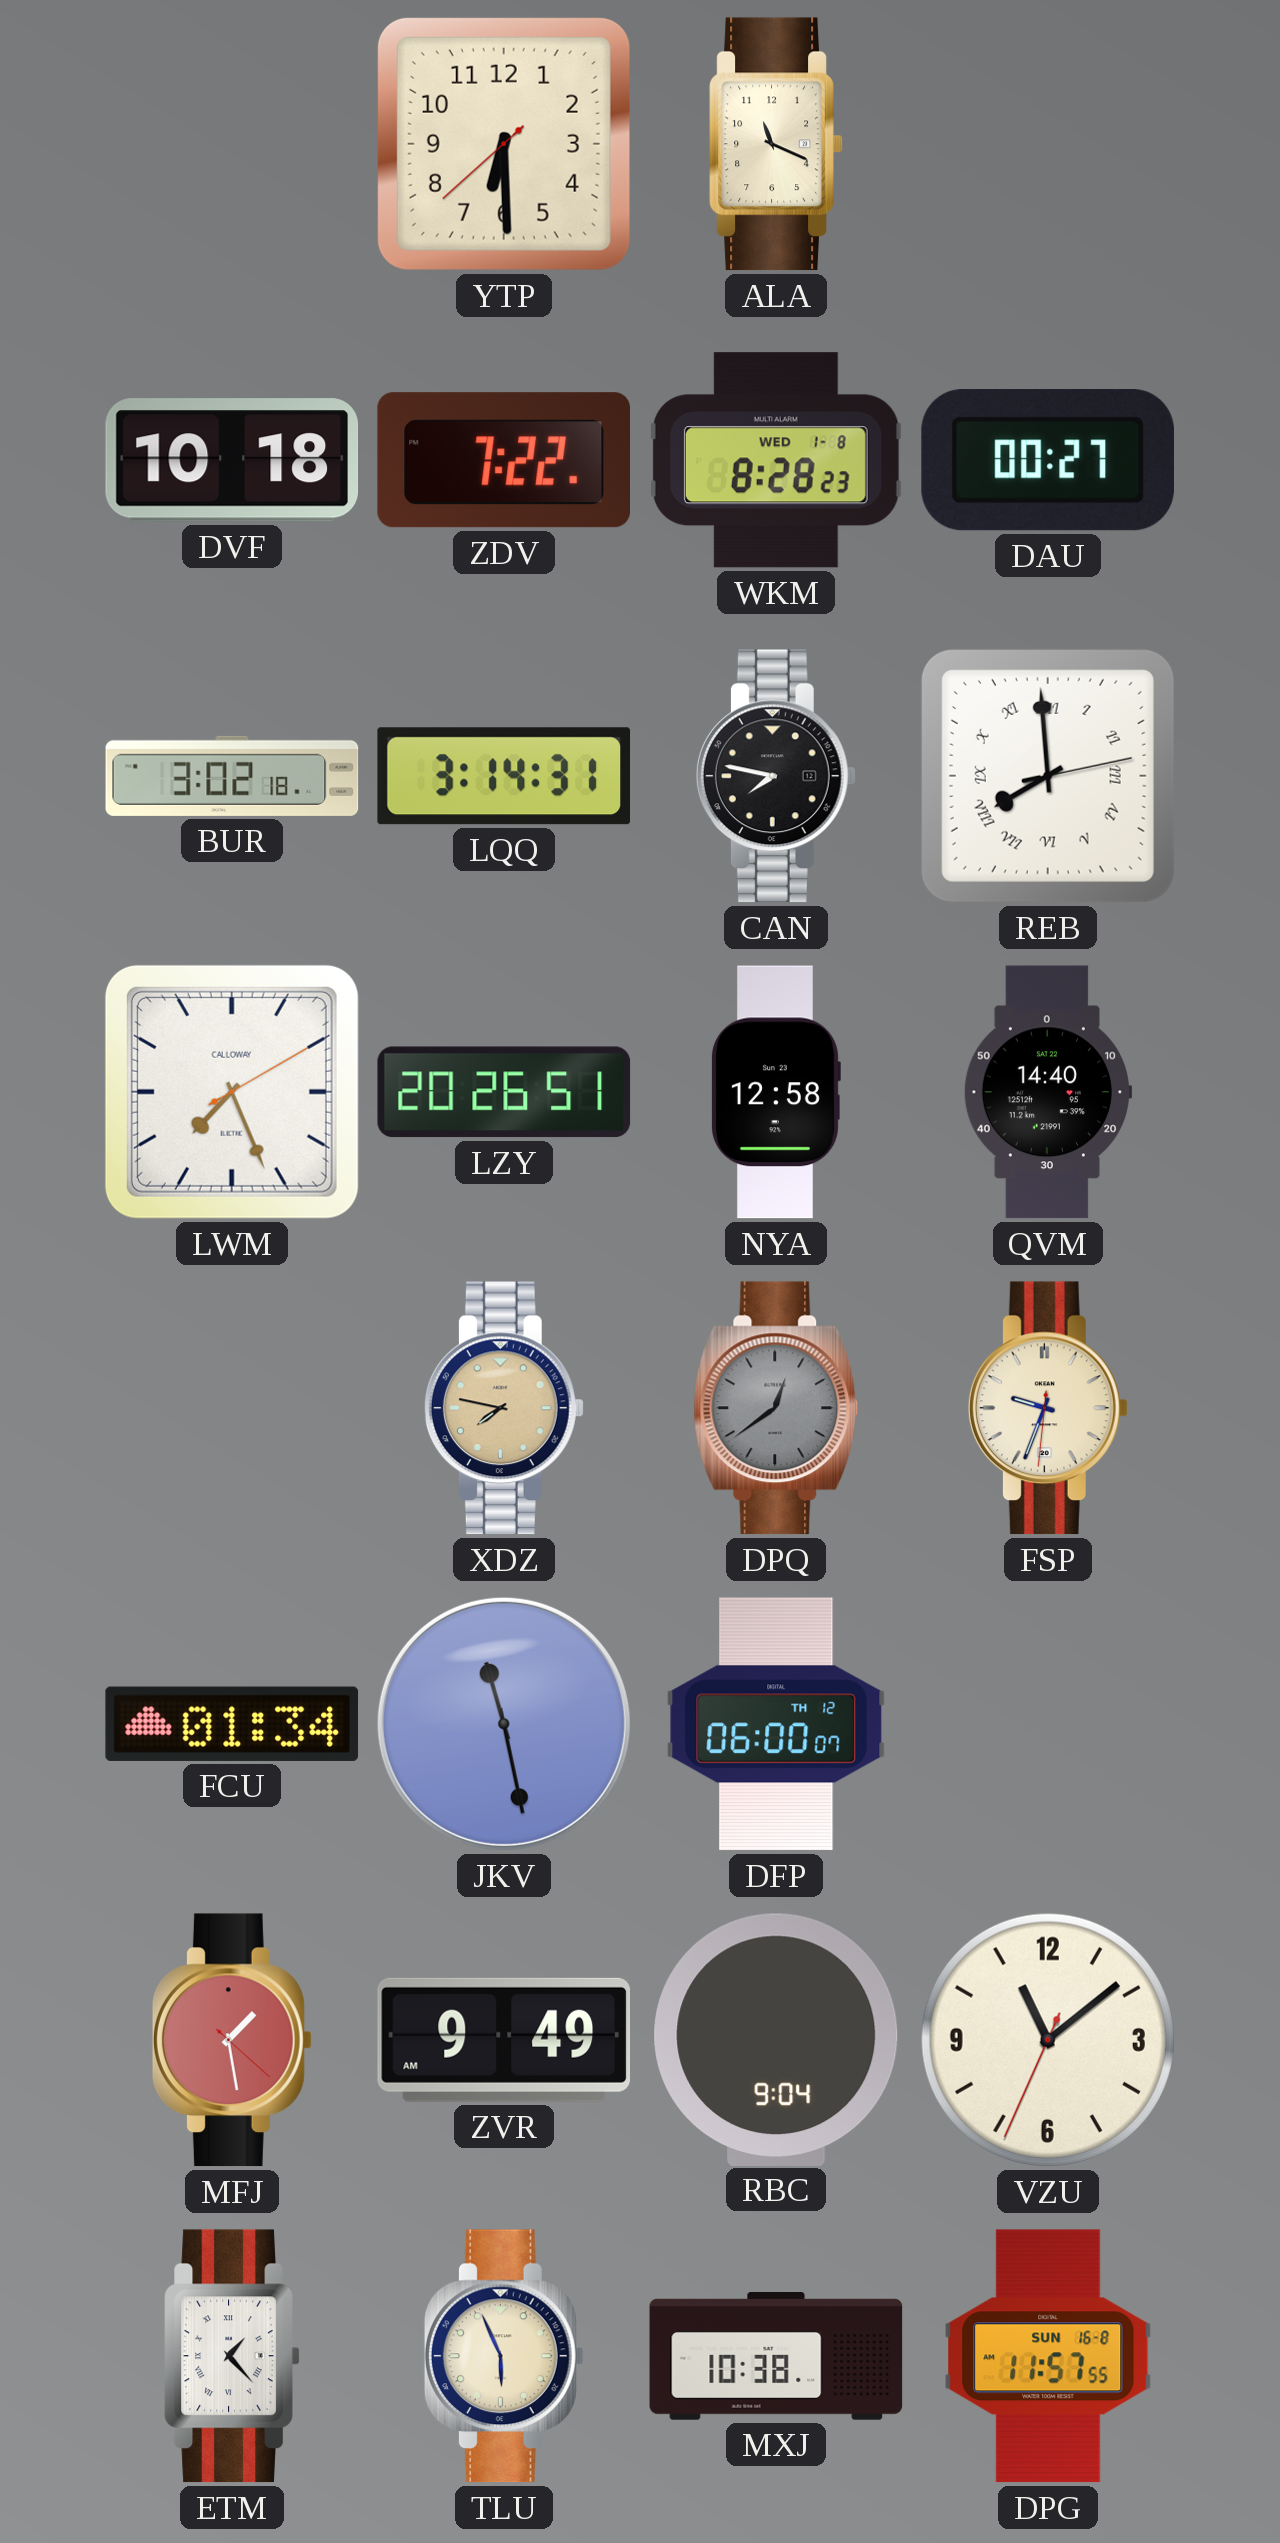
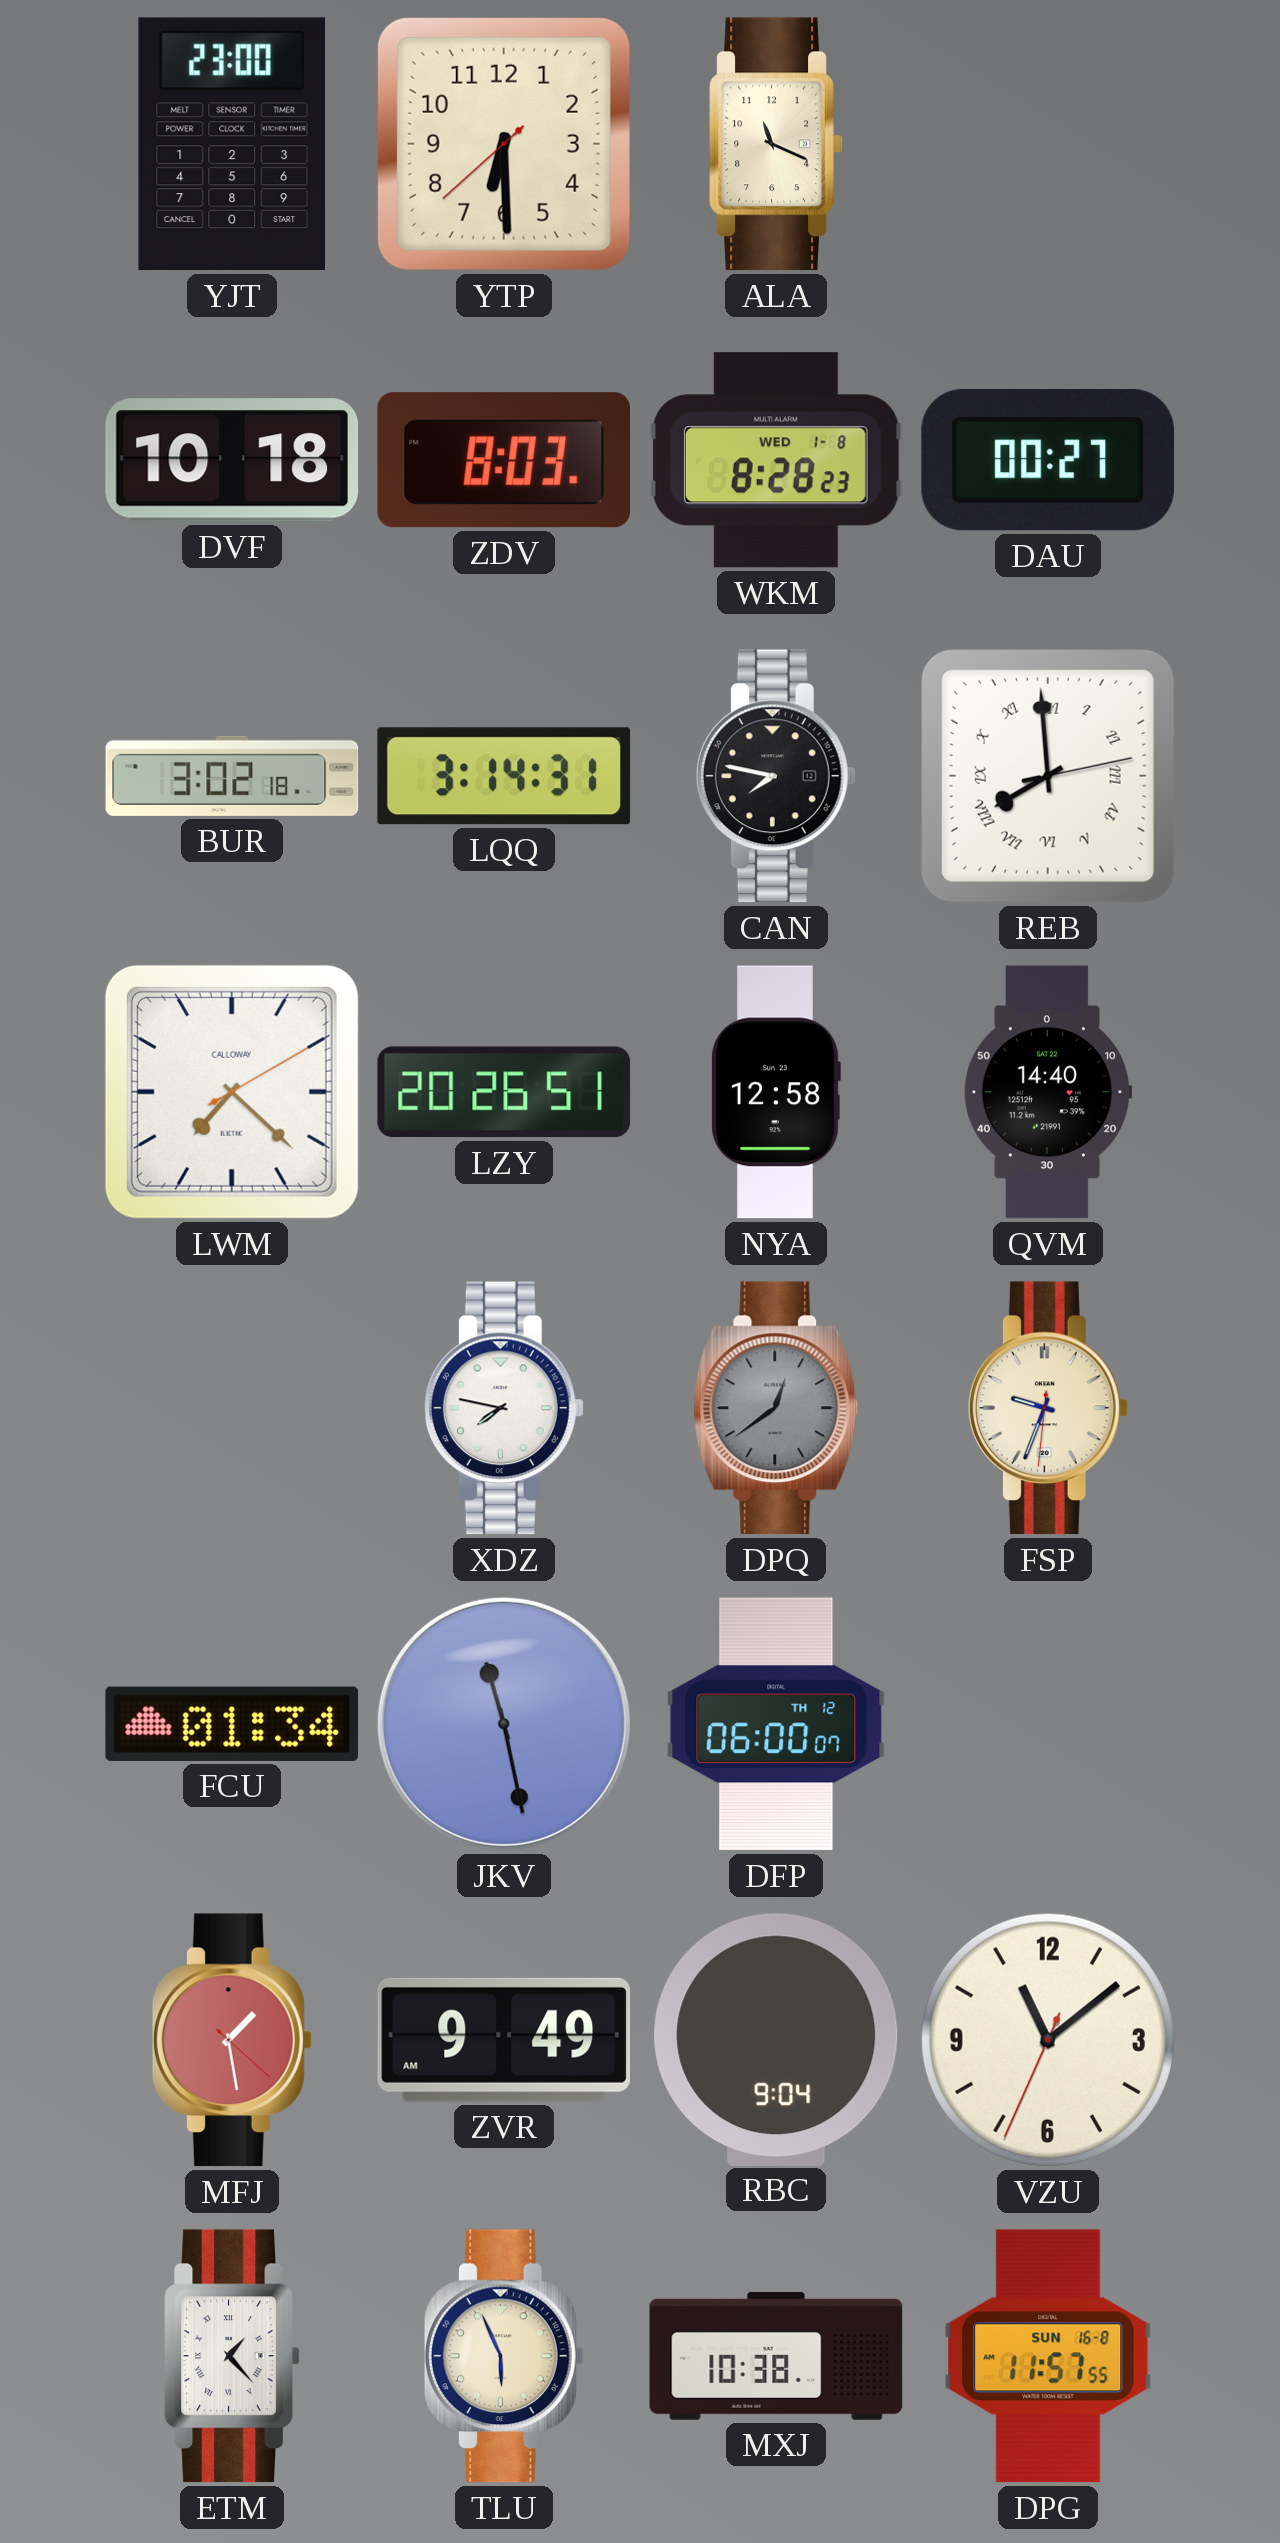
YJT: none -> 23:00 (232, 144)
ZDV: 7:22 -> 8:03 (503, 460)
LWM: 7:26 -> 7:22 (232, 1092)
XDZ dial: champagne -> white (504, 1408)
